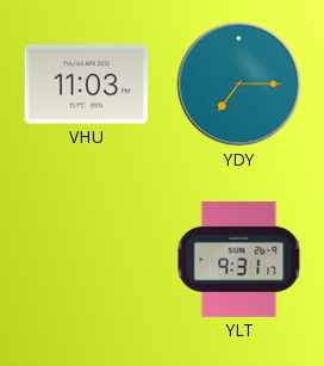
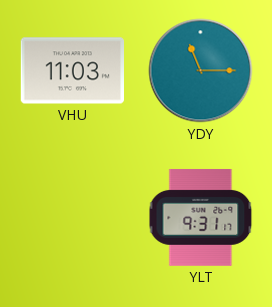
YDY: 7:15 -> 11:15 (201, 71)
